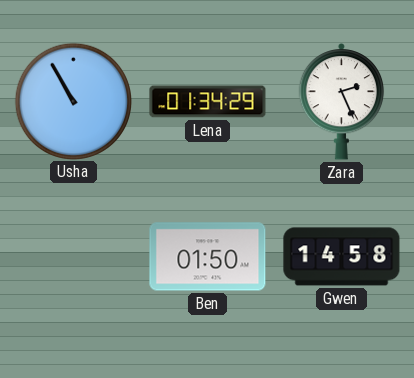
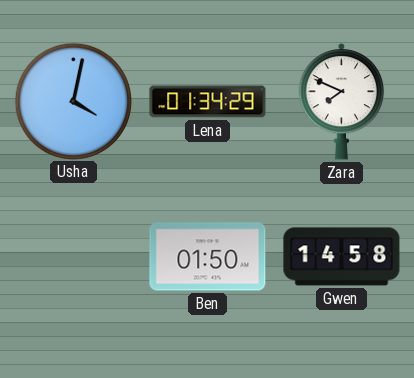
Usha: 10:55 -> 4:02 (73, 101)
Zara: 2:26 -> 7:49 (342, 102)
